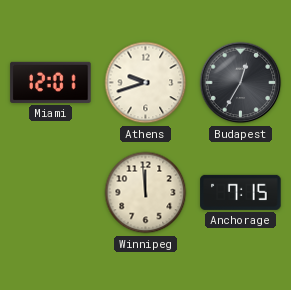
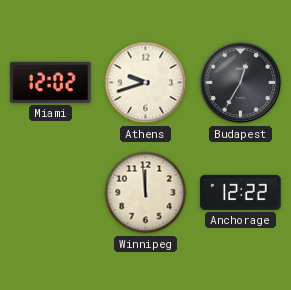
Miami: 12:01 -> 12:02 (51, 82)
Anchorage: 7:15 -> 12:22 (241, 192)
